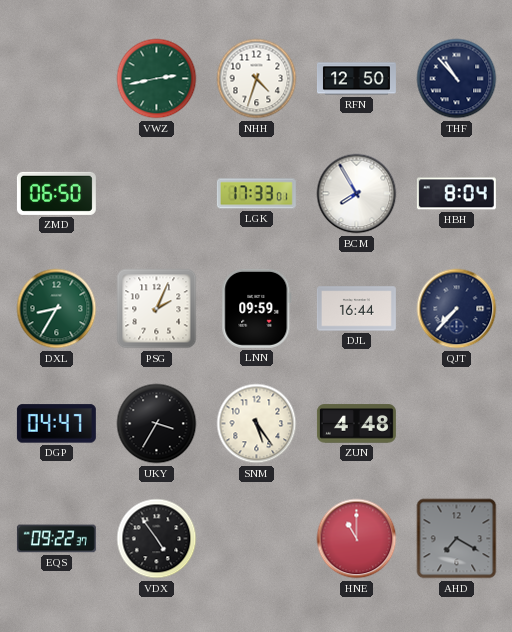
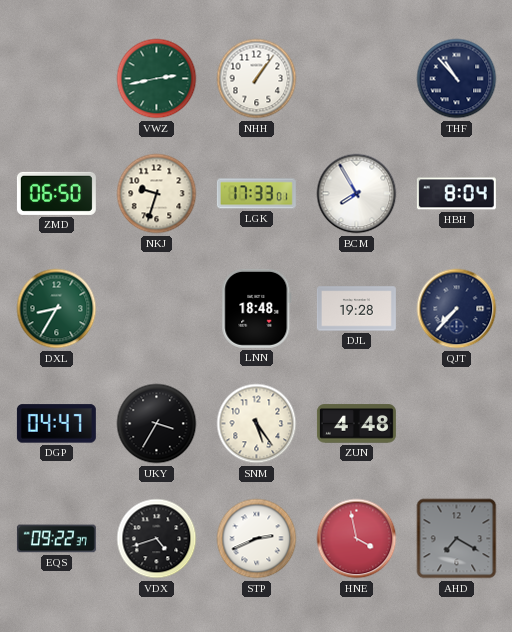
NHH: 4:33 -> 1:06 (257, 79)
RFN: 12:50 -> none (356, 79)
NKJ: none -> 9:33 (157, 194)
PSG: 2:04 -> none (157, 309)
LNN: 09:59 -> 18:48 (257, 308)
DJL: 16:44 -> 19:28 (356, 309)
VDX: 4:54 -> 4:42 (157, 539)
STP: none -> 2:41 (257, 539)
HNE: 11:00 -> 3:58 (357, 539)
